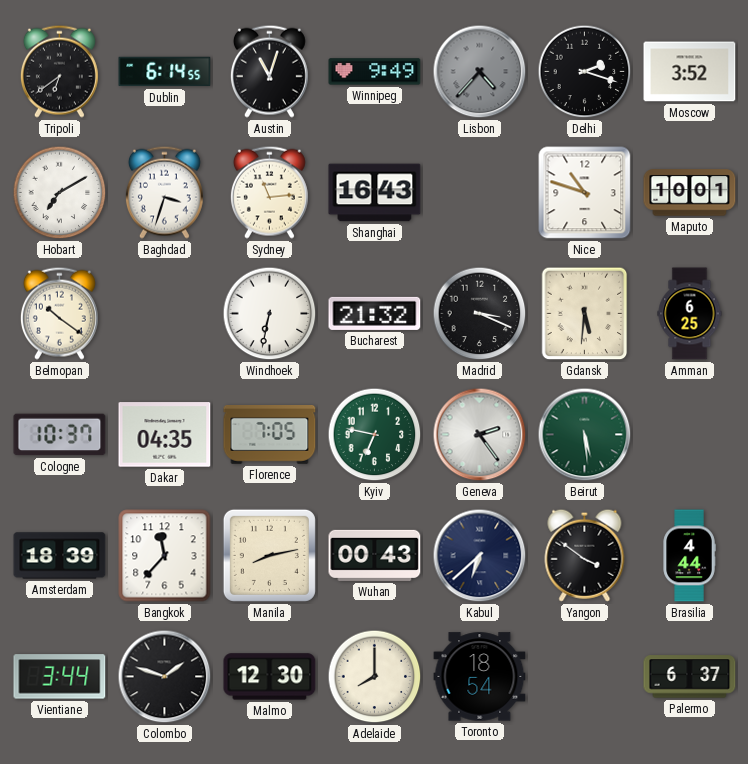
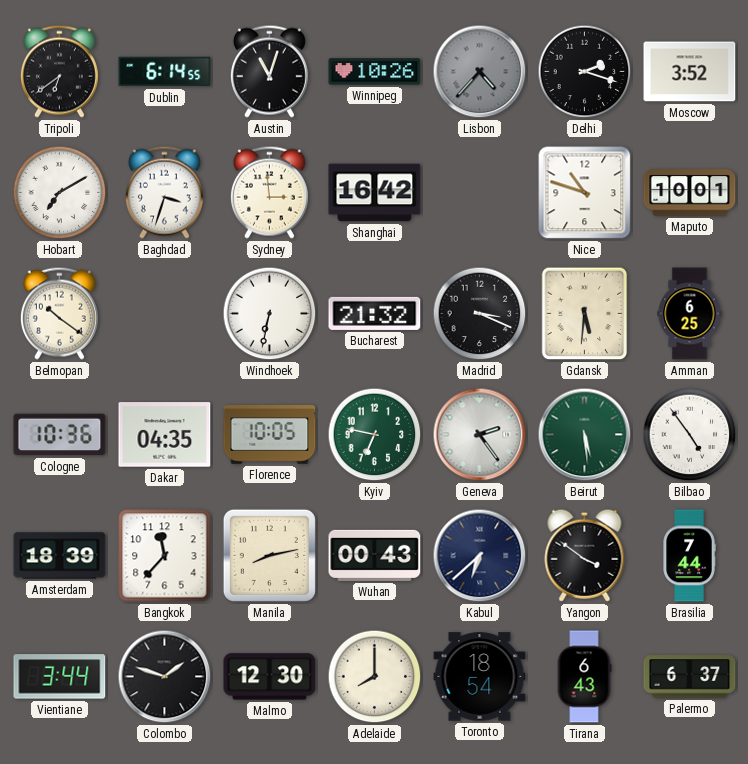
Winnipeg: 9:49 -> 10:26 (375, 72)
Sydney: 11:14 -> 2:59 (269, 192)
Shanghai: 16:43 -> 16:42 (375, 193)
Cologne: 10:37 -> 10:36 (60, 435)
Florence: 7:05 -> 10:05 (270, 435)
Bilbao: none -> 4:54 (690, 435)
Brasilia: 4:44 -> 7:44 (689, 556)
Tirana: none -> 6:43 (584, 677)
